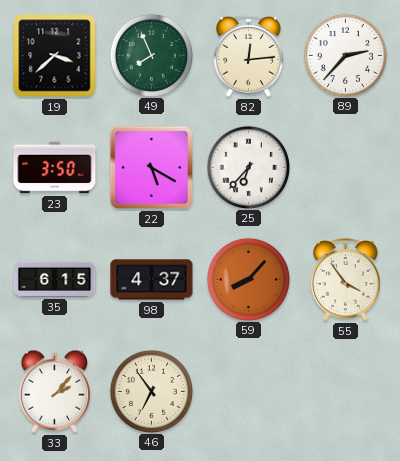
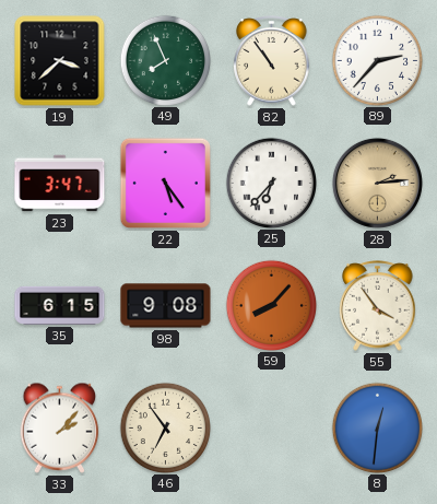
82: 12:14 -> 10:54 (272, 61)
23: 3:50 -> 3:47 (60, 184)
22: 5:20 -> 5:24 (165, 183)
28: none -> 2:14 (377, 183)
98: 4:37 -> 9:08 (166, 306)
8: none -> 12:31 (377, 427)
